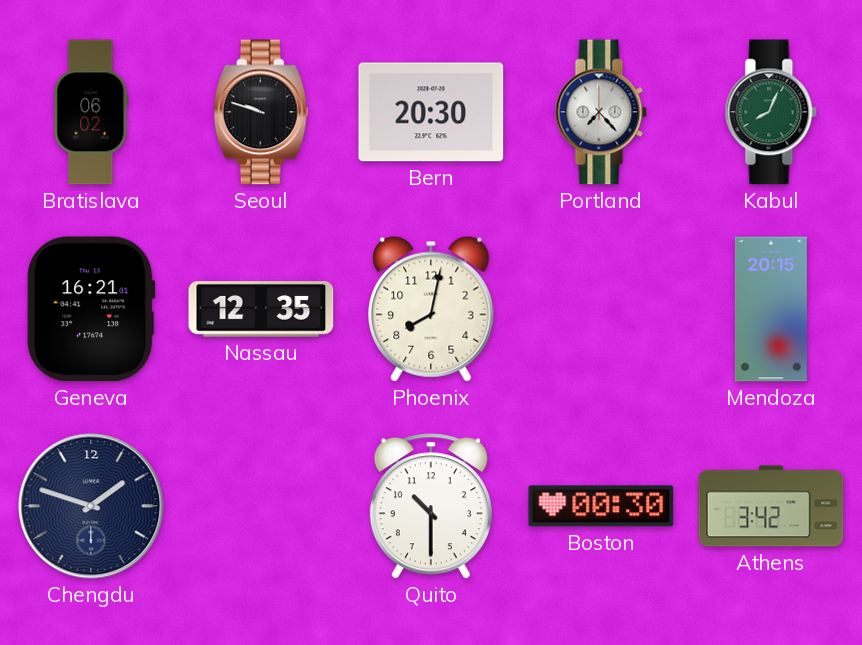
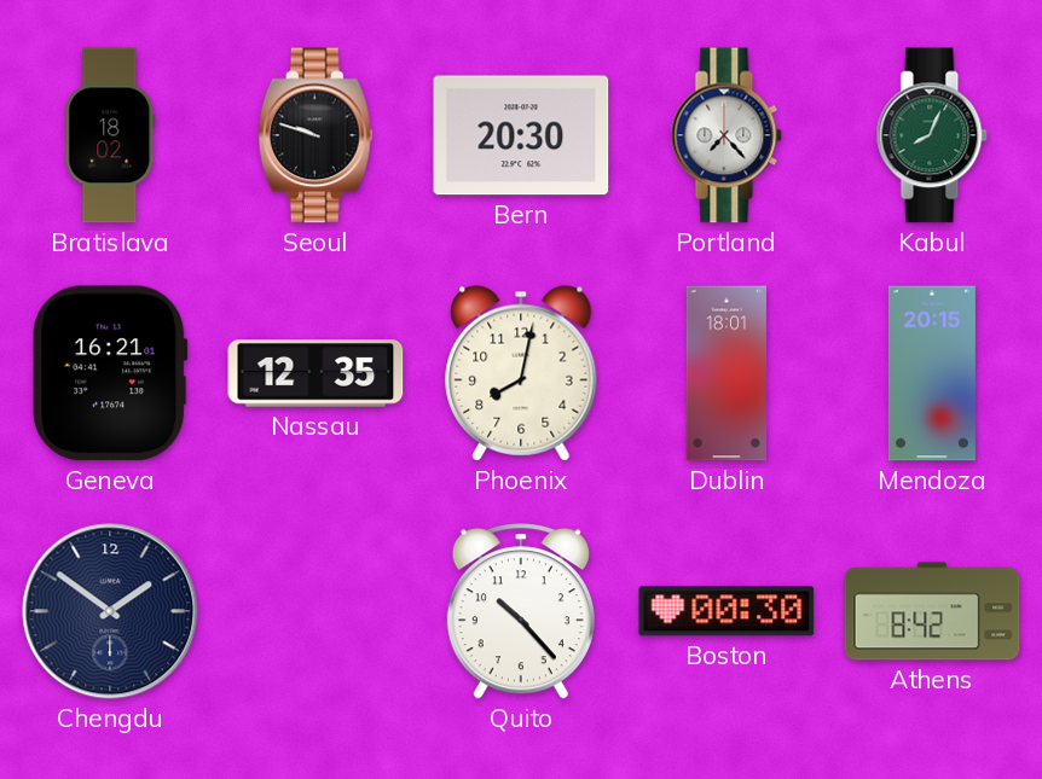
Bratislava: 06:02 -> 18:02 (110, 135)
Dublin: none -> 18:01 (726, 373)
Chengdu: 1:48 -> 1:51 (110, 611)
Quito: 10:30 -> 10:23 (521, 611)
Athens: 3:42 -> 8:42 (932, 611)
